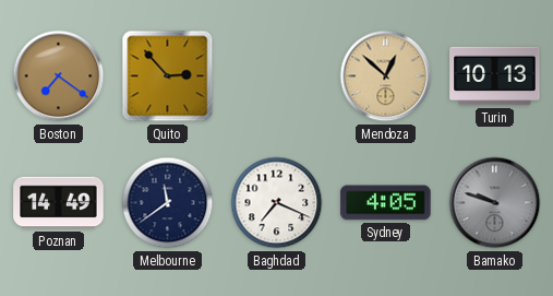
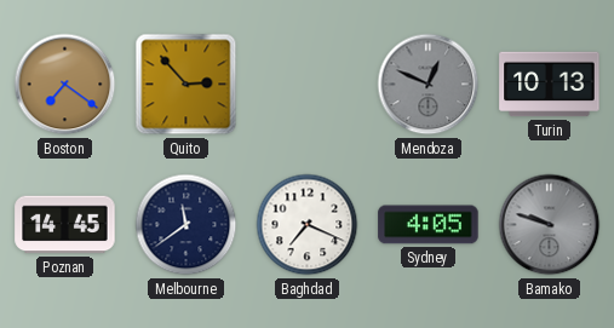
Mendoza: 12:52 -> 12:49 (429, 85)
Mendoza dial: champagne -> grey (429, 85)
Poznan: 14:49 -> 14:45 (65, 225)
